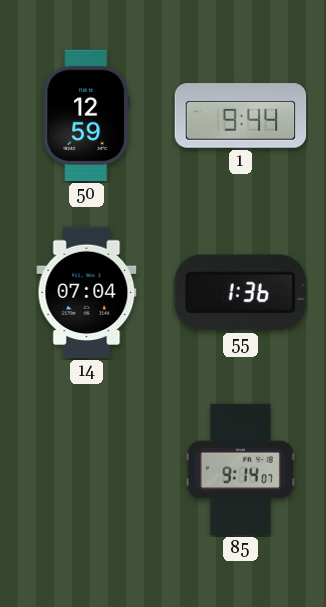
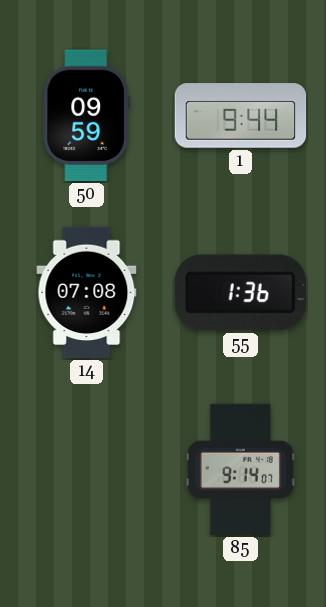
50: 12:59 -> 09:59 (86, 116)
14: 07:04 -> 07:08 (87, 293)
